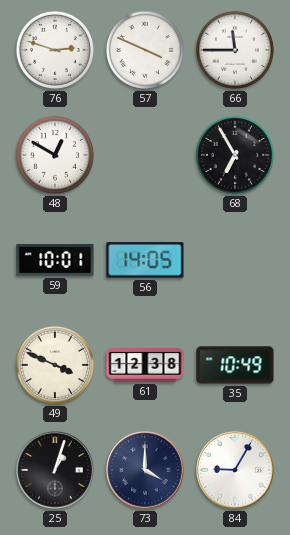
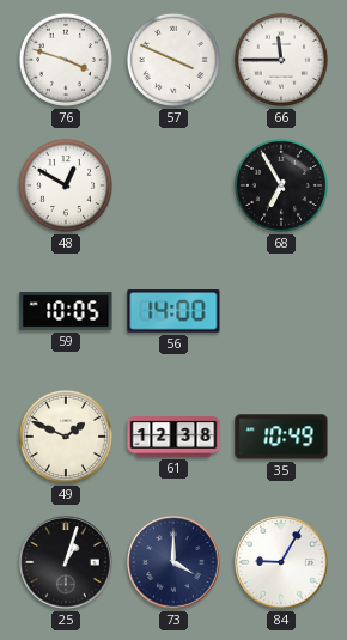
76: 2:48 -> 3:48 (66, 60)
59: 10:01 -> 10:05 (66, 312)
56: 14:05 -> 14:00 (173, 311)
49: 3:49 -> 1:49 (66, 437)
